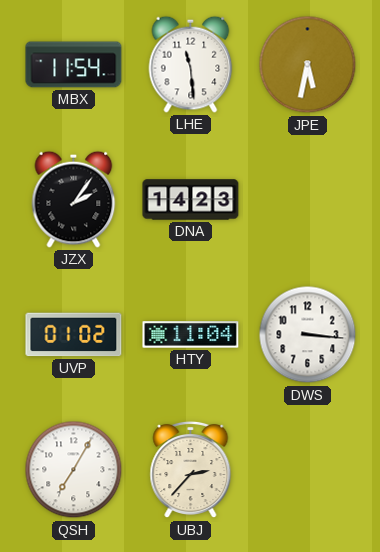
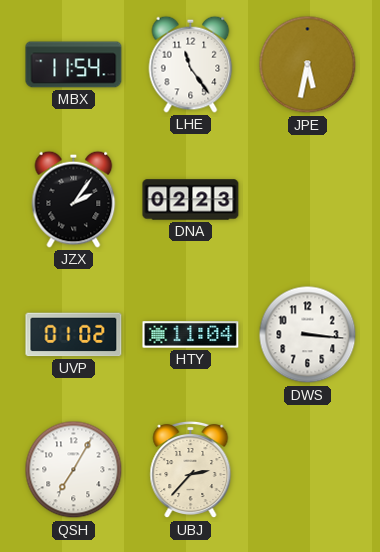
LHE: 11:29 -> 11:24 (191, 64)
DNA: 14:23 -> 02:23 (191, 200)
